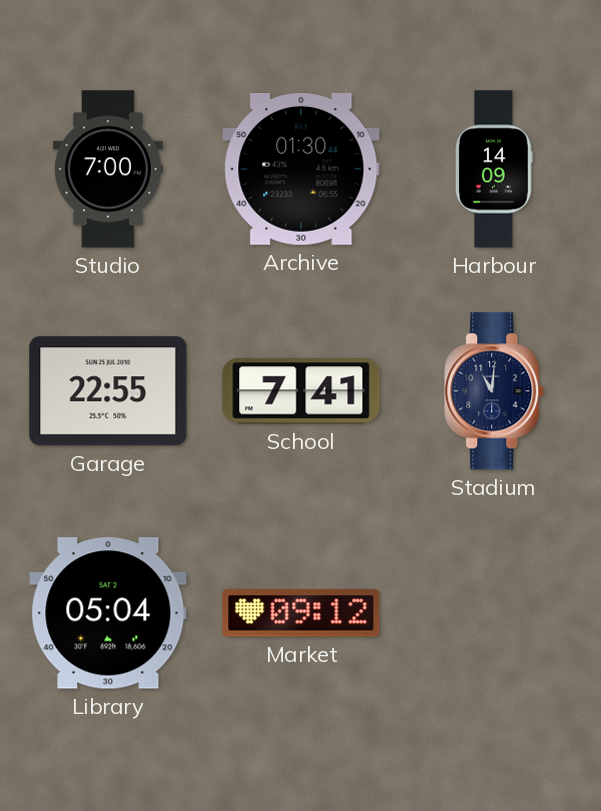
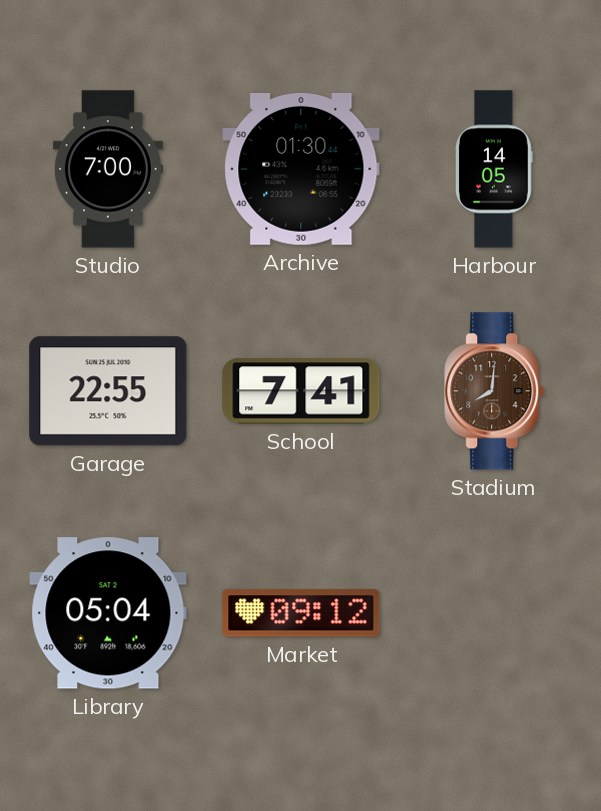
Harbour: 14:09 -> 14:05 (495, 169)
Stadium: 11:01 -> 8:01 (495, 391)
Stadium dial: navy -> brown (495, 391)
